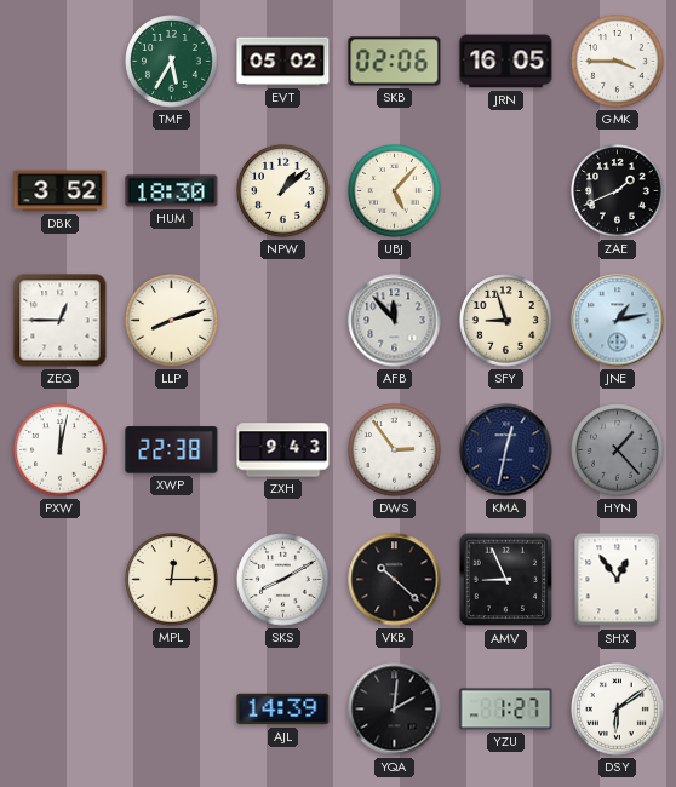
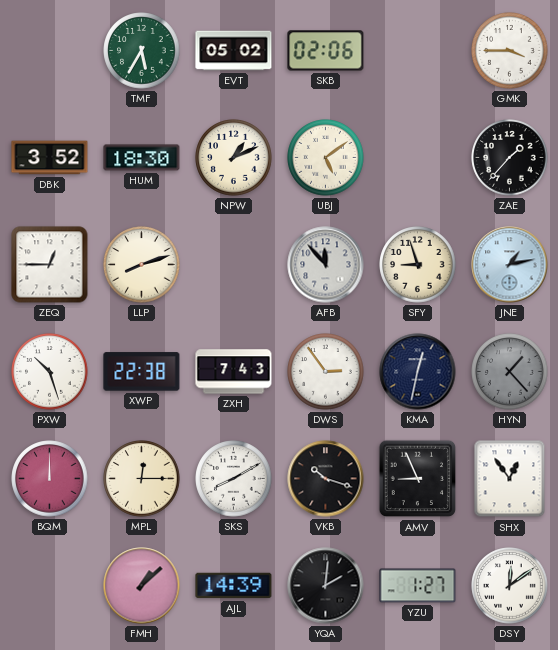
JRN: 16:05 -> none (506, 62)
NPW: 1:08 -> 1:11 (234, 158)
UBJ: 5:07 -> 5:09 (326, 158)
ZAE: 1:41 -> 1:37 (510, 158)
PXW: 12:02 -> 10:27 (50, 372)
ZXH: 9:43 -> 7:43 (234, 372)
BQM: none -> 12:00 (50, 479)
VKB: 10:22 -> 10:18 (326, 479)
FMH: none -> 1:08 (142, 586)
DSY: 6:09 -> 12:09 (510, 586)
